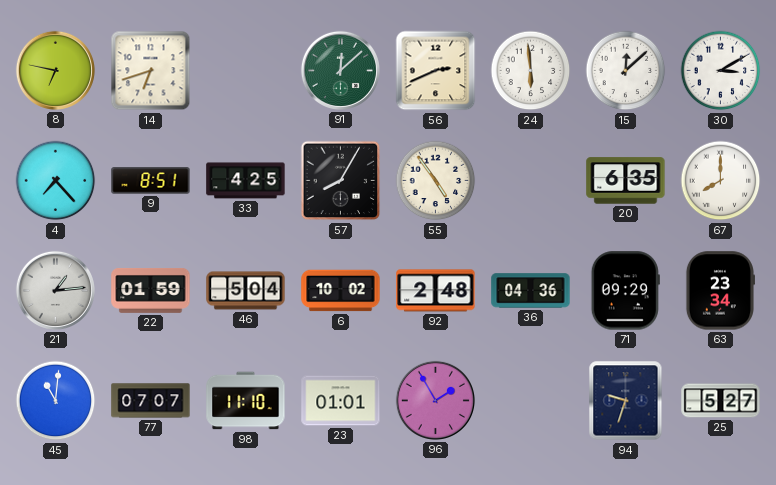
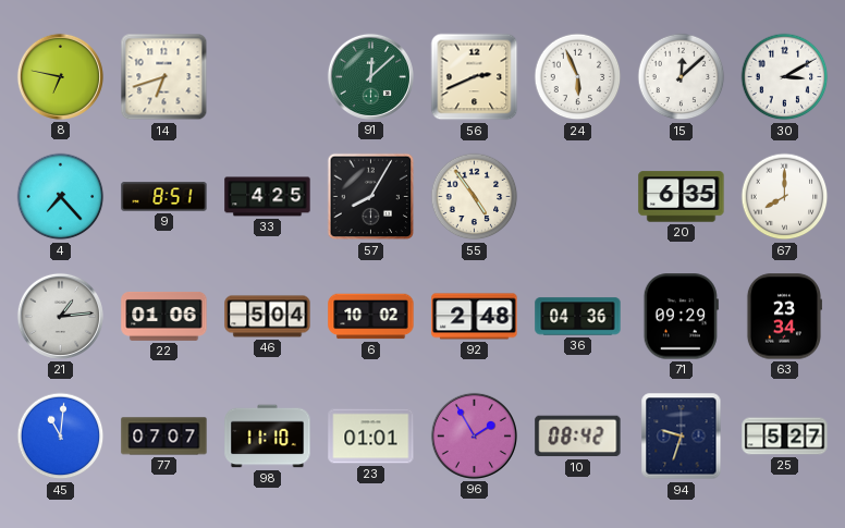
24: 5:59 -> 5:56 (578, 77)
22: 01:59 -> 01:06 (164, 317)
10: none -> 08:42 (578, 437)
